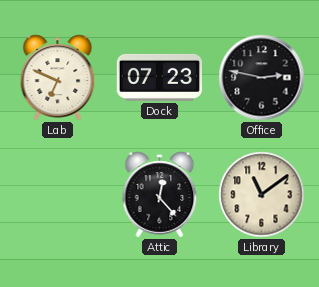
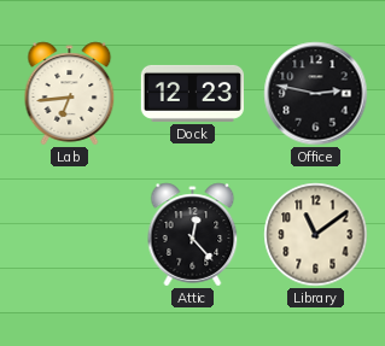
Lab: 6:49 -> 6:44 (70, 94)
Dock: 07:23 -> 12:23 (192, 93)
